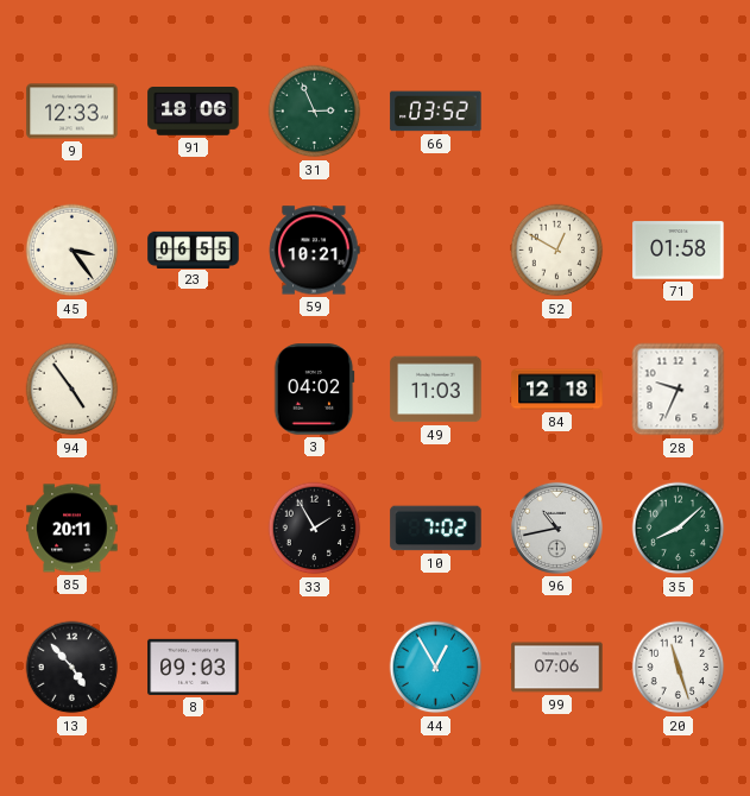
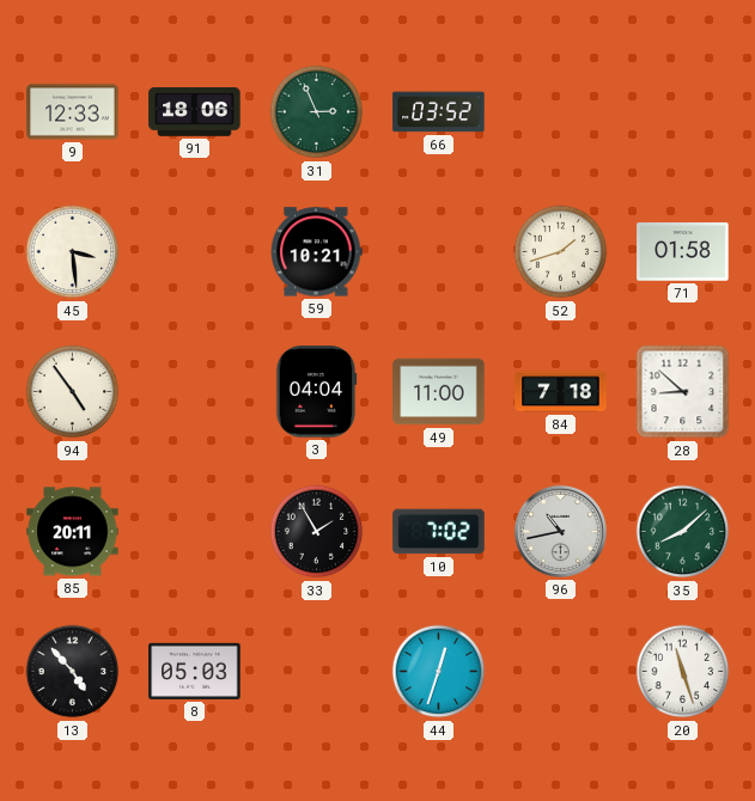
45: 3:24 -> 3:29 (73, 252)
23: 06:55 -> none (194, 249)
52: 12:50 -> 1:42 (561, 252)
3: 04:02 -> 04:04 (316, 392)
49: 11:03 -> 11:00 (439, 392)
84: 12:18 -> 7:18 (561, 392)
28: 9:34 -> 8:52 (683, 392)
8: 09:03 -> 05:03 (195, 671)
44: 12:55 -> 12:33 (439, 672)
99: 07:06 -> none (557, 668)
